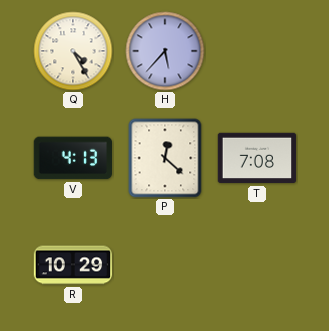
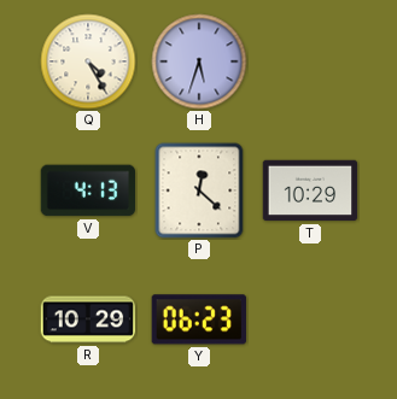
H: 5:37 -> 5:33 (199, 61)
T: 7:08 -> 10:29 (310, 190)
Y: none -> 06:23 (199, 319)
